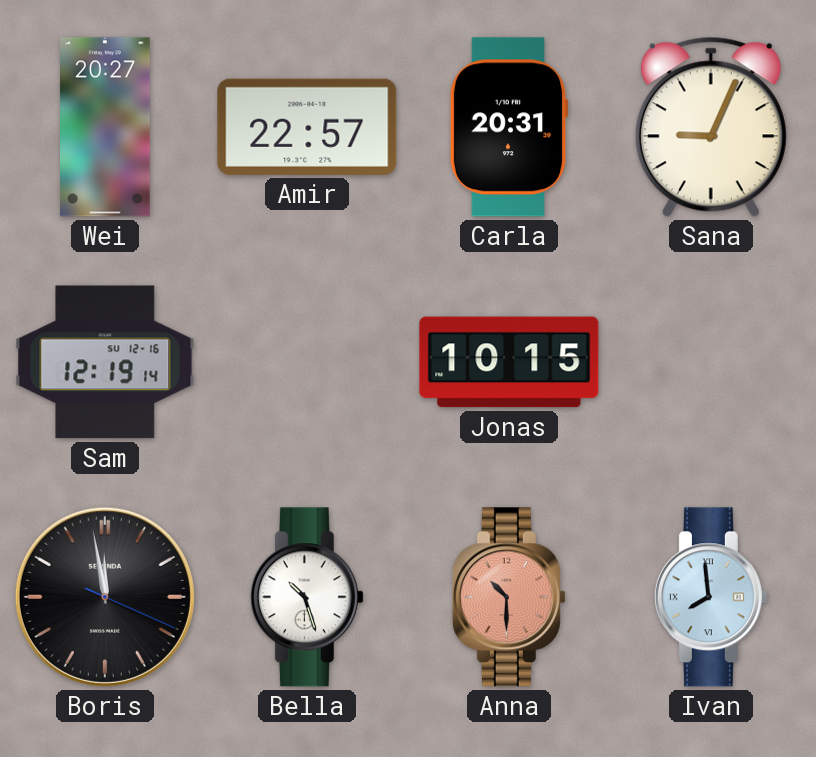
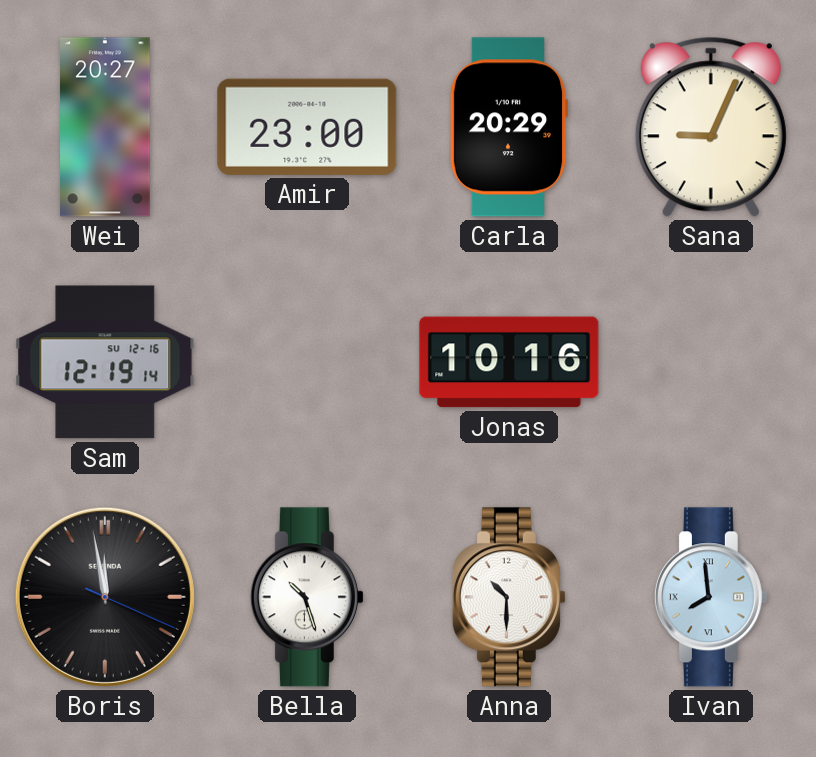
Amir: 22:57 -> 23:00 (307, 127)
Carla: 20:31 -> 20:29 (509, 127)
Jonas: 10:15 -> 10:16 (509, 362)
Anna dial: salmon -> white (509, 597)
